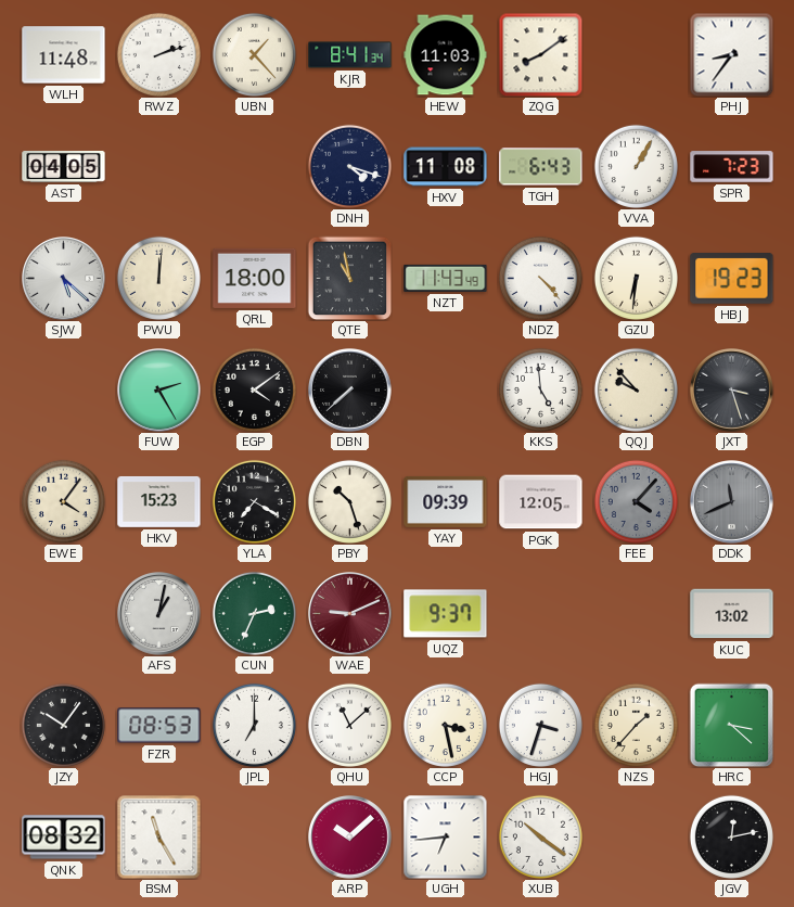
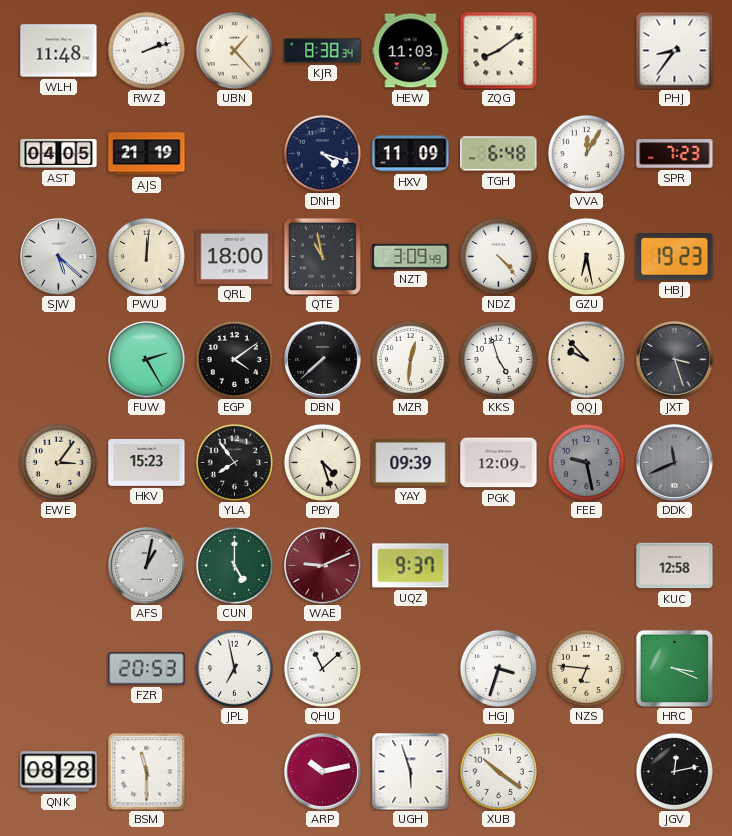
KJR: 8:41 -> 8:38 (323, 51)
AJS: none -> 21:19 (147, 154)
HXV: 11:08 -> 11:09 (411, 154)
TGH: 6:43 -> 6:48 (499, 154)
VVA: 1:05 -> 12:05 (586, 153)
NZT: 11:43 -> 3:09 (411, 256)
GZU: 6:31 -> 6:28 (586, 256)
MZR: none -> 12:31 (410, 359)
KKS: 4:59 -> 4:57 (498, 359)
EWE: 4:06 -> 3:06 (58, 462)
YLA: 7:20 -> 7:54 (234, 462)
PBY: 10:27 -> 4:27 (322, 462)
PGK: 12:05 -> 12:09 (499, 463)
FEE: 4:07 -> 9:28 (586, 462)
CUN: 2:34 -> 5:00 (234, 565)
KUC: 13:02 -> 12:58 (675, 566)
JZY: 10:06 -> none (63, 725)
FZR: 08:53 -> 20:53 (147, 669)
JPL: 7:00 -> 6:58 (234, 668)
CCP: 3:28 -> none (445, 725)
NZS: 1:37 -> 6:46 (586, 668)
HRC: 3:22 -> 3:19 (674, 668)
QNK: 08:32 -> 08:28 (59, 772)
BSM: 11:25 -> 11:30 (146, 771)
ARP: 10:08 -> 10:13 (323, 772)
UGH: 6:44 -> 5:57 (410, 771)
